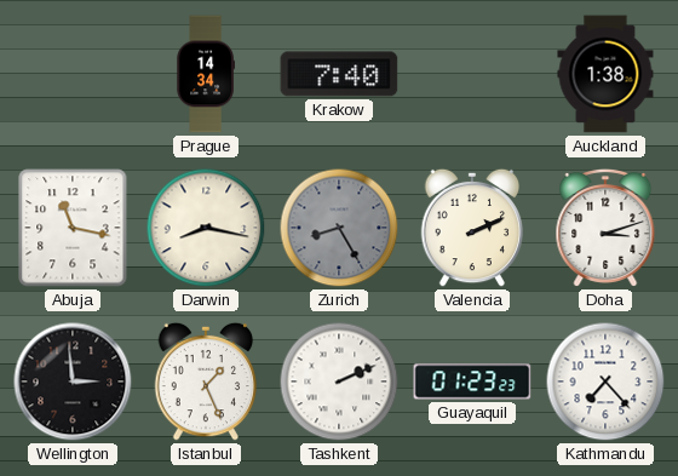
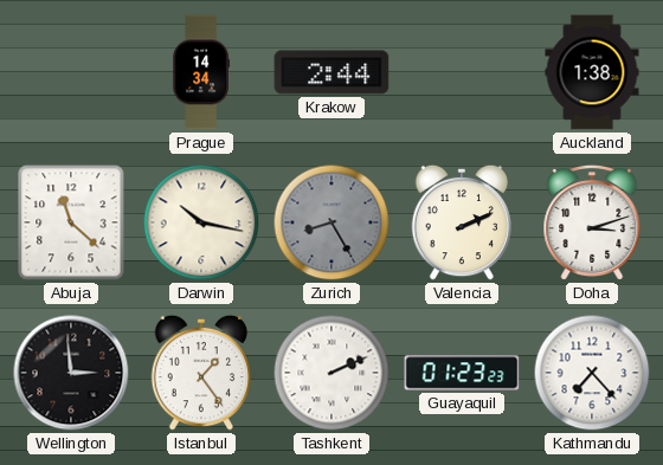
Krakow: 7:40 -> 2:44 (331, 72)
Abuja: 11:17 -> 11:22 (71, 222)
Darwin: 8:17 -> 10:17 (201, 222)
Istanbul: 1:26 -> 1:24 (201, 373)
